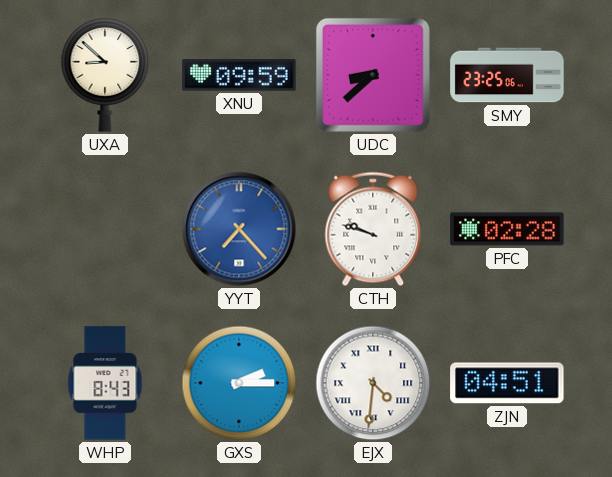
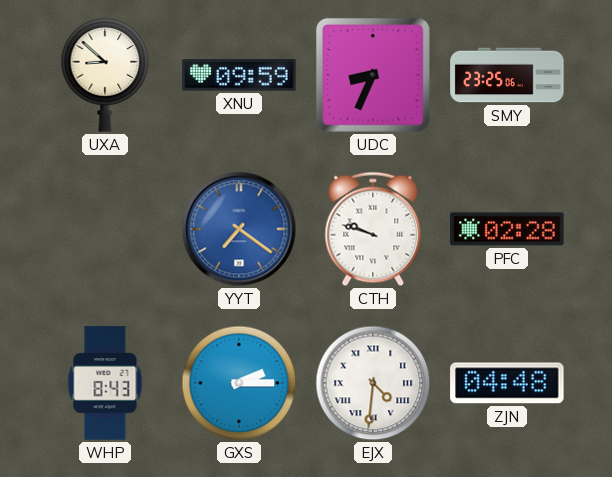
UDC: 8:38 -> 8:34 (373, 75)
YYT: 7:23 -> 7:21 (239, 229)
ZJN: 04:51 -> 04:48 (507, 383)
